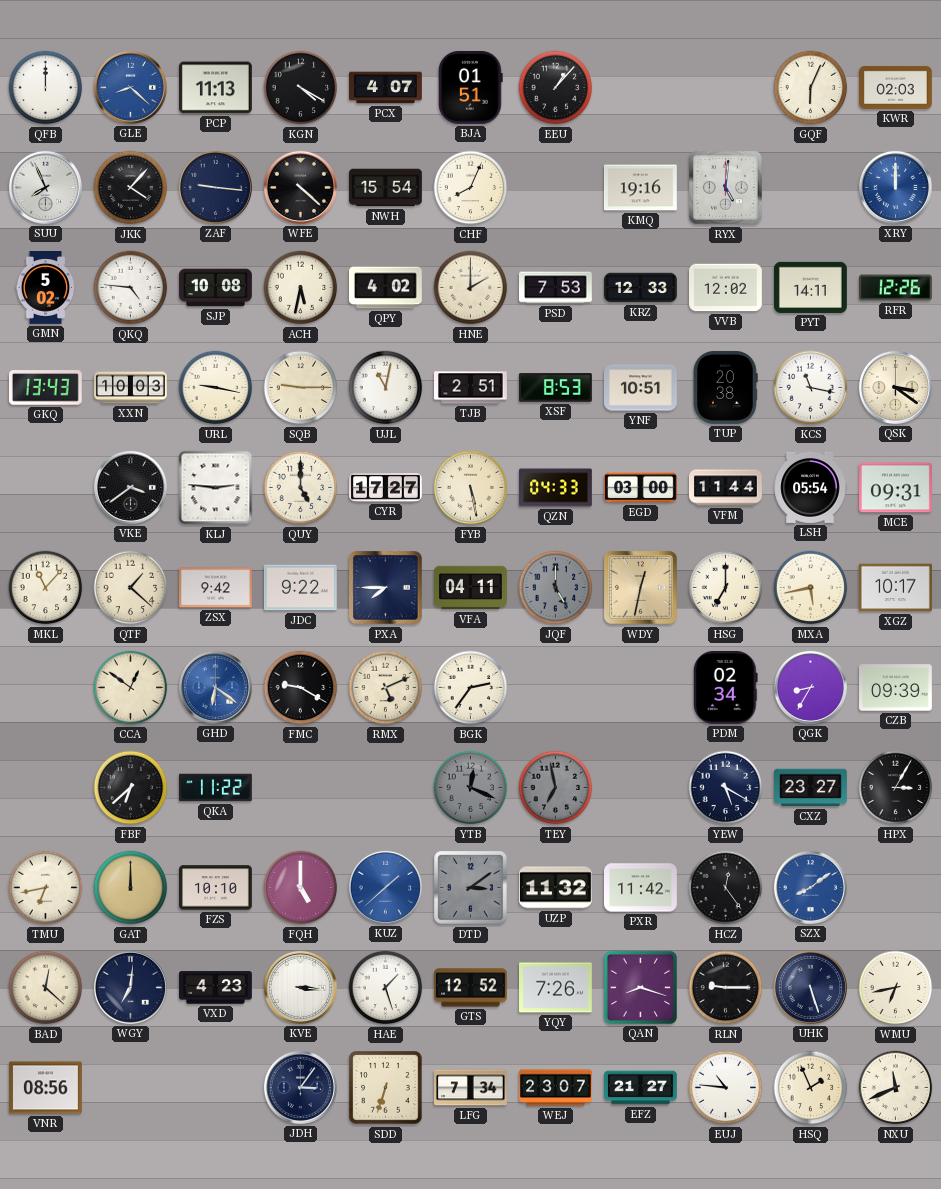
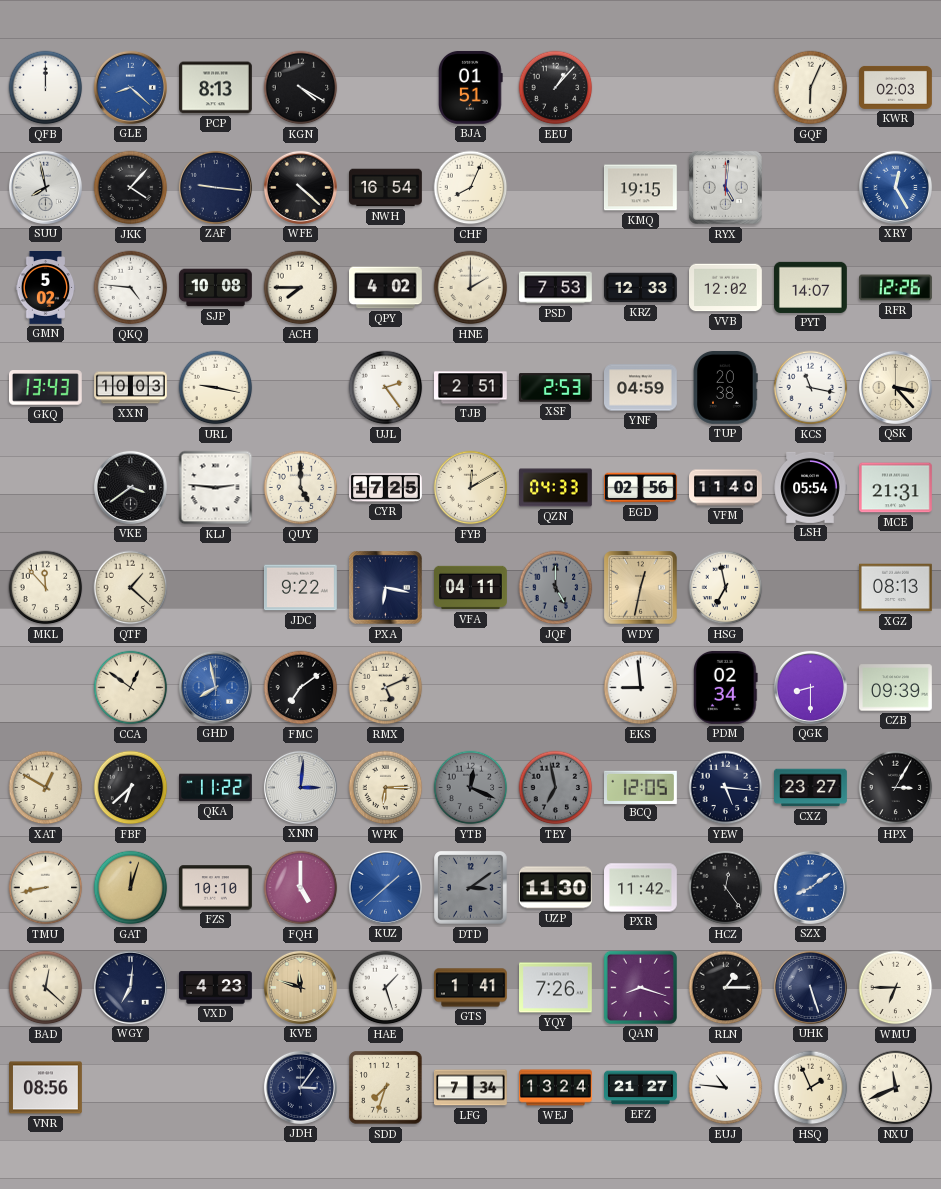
PCP: 11:13 -> 8:13 (216, 88)
PCX: 4:07 -> none (386, 88)
SUU: 7:56 -> 7:58 (45, 187)
NWH: 15:54 -> 16:54 (386, 188)
KMQ: 19:16 -> 19:15 (641, 188)
XRY: 12:00 -> 12:25 (895, 187)
ACH: 5:32 -> 7:45 (301, 288)
PYT: 14:11 -> 14:07 (811, 287)
SQB: 9:15 -> none (301, 388)
UJL: 11:02 -> 2:24 (386, 388)
XSF: 8:53 -> 2:53 (555, 388)
YNF: 10:51 -> 04:59 (641, 388)
QSK: 3:21 -> 3:23 (895, 387)
CYR: 17:27 -> 17:25 (386, 488)
FYB: 5:28 -> 12:10 (471, 488)
EGD: 03:00 -> 02:56 (641, 488)
VFM: 11:44 -> 11:40 (726, 488)
MCE: 09:31 -> 21:31 (896, 488)
MKL: 11:07 -> 11:53 (46, 588)
ZSX: 9:42 -> none (216, 588)
PXA: 7:45 -> 6:17 (386, 588)
HSG: 7:00 -> 6:58 (726, 588)
MXA: 5:43 -> none (811, 588)
XGZ: 10:17 -> 08:13 (896, 588)
GHD: 6:21 -> 7:58 (215, 687)
FMC: 9:20 -> 7:09 (301, 688)
BGK: 2:36 -> none (471, 688)
EKS: none -> 8:59 (641, 688)
QGK: 8:35 -> 8:30 (810, 687)
XAT: none -> 12:50 (46, 788)
XNN: none -> 3:01 (300, 787)
WPK: none -> 6:15 (386, 788)
BCQ: none -> 12:05 (641, 787)
YEW: 5:20 -> 5:16 (726, 788)
TMU: 6:43 -> 8:43 (46, 888)
GAT: 12:00 -> 12:03 (131, 888)
UZP: 11:32 -> 11:30 (556, 888)
KVE: 3:16 -> 11:48 (300, 987)
KVE dial: white -> champagne (300, 987)
GTS: 12:52 -> 1:41 (471, 988)
RLN: 9:15 -> 1:15 (726, 988)
WMU: 6:43 -> 6:45 (896, 988)
SDD: 6:33 -> 7:33 (386, 1088)
WEJ: 23:07 -> 13:24 (556, 1088)
